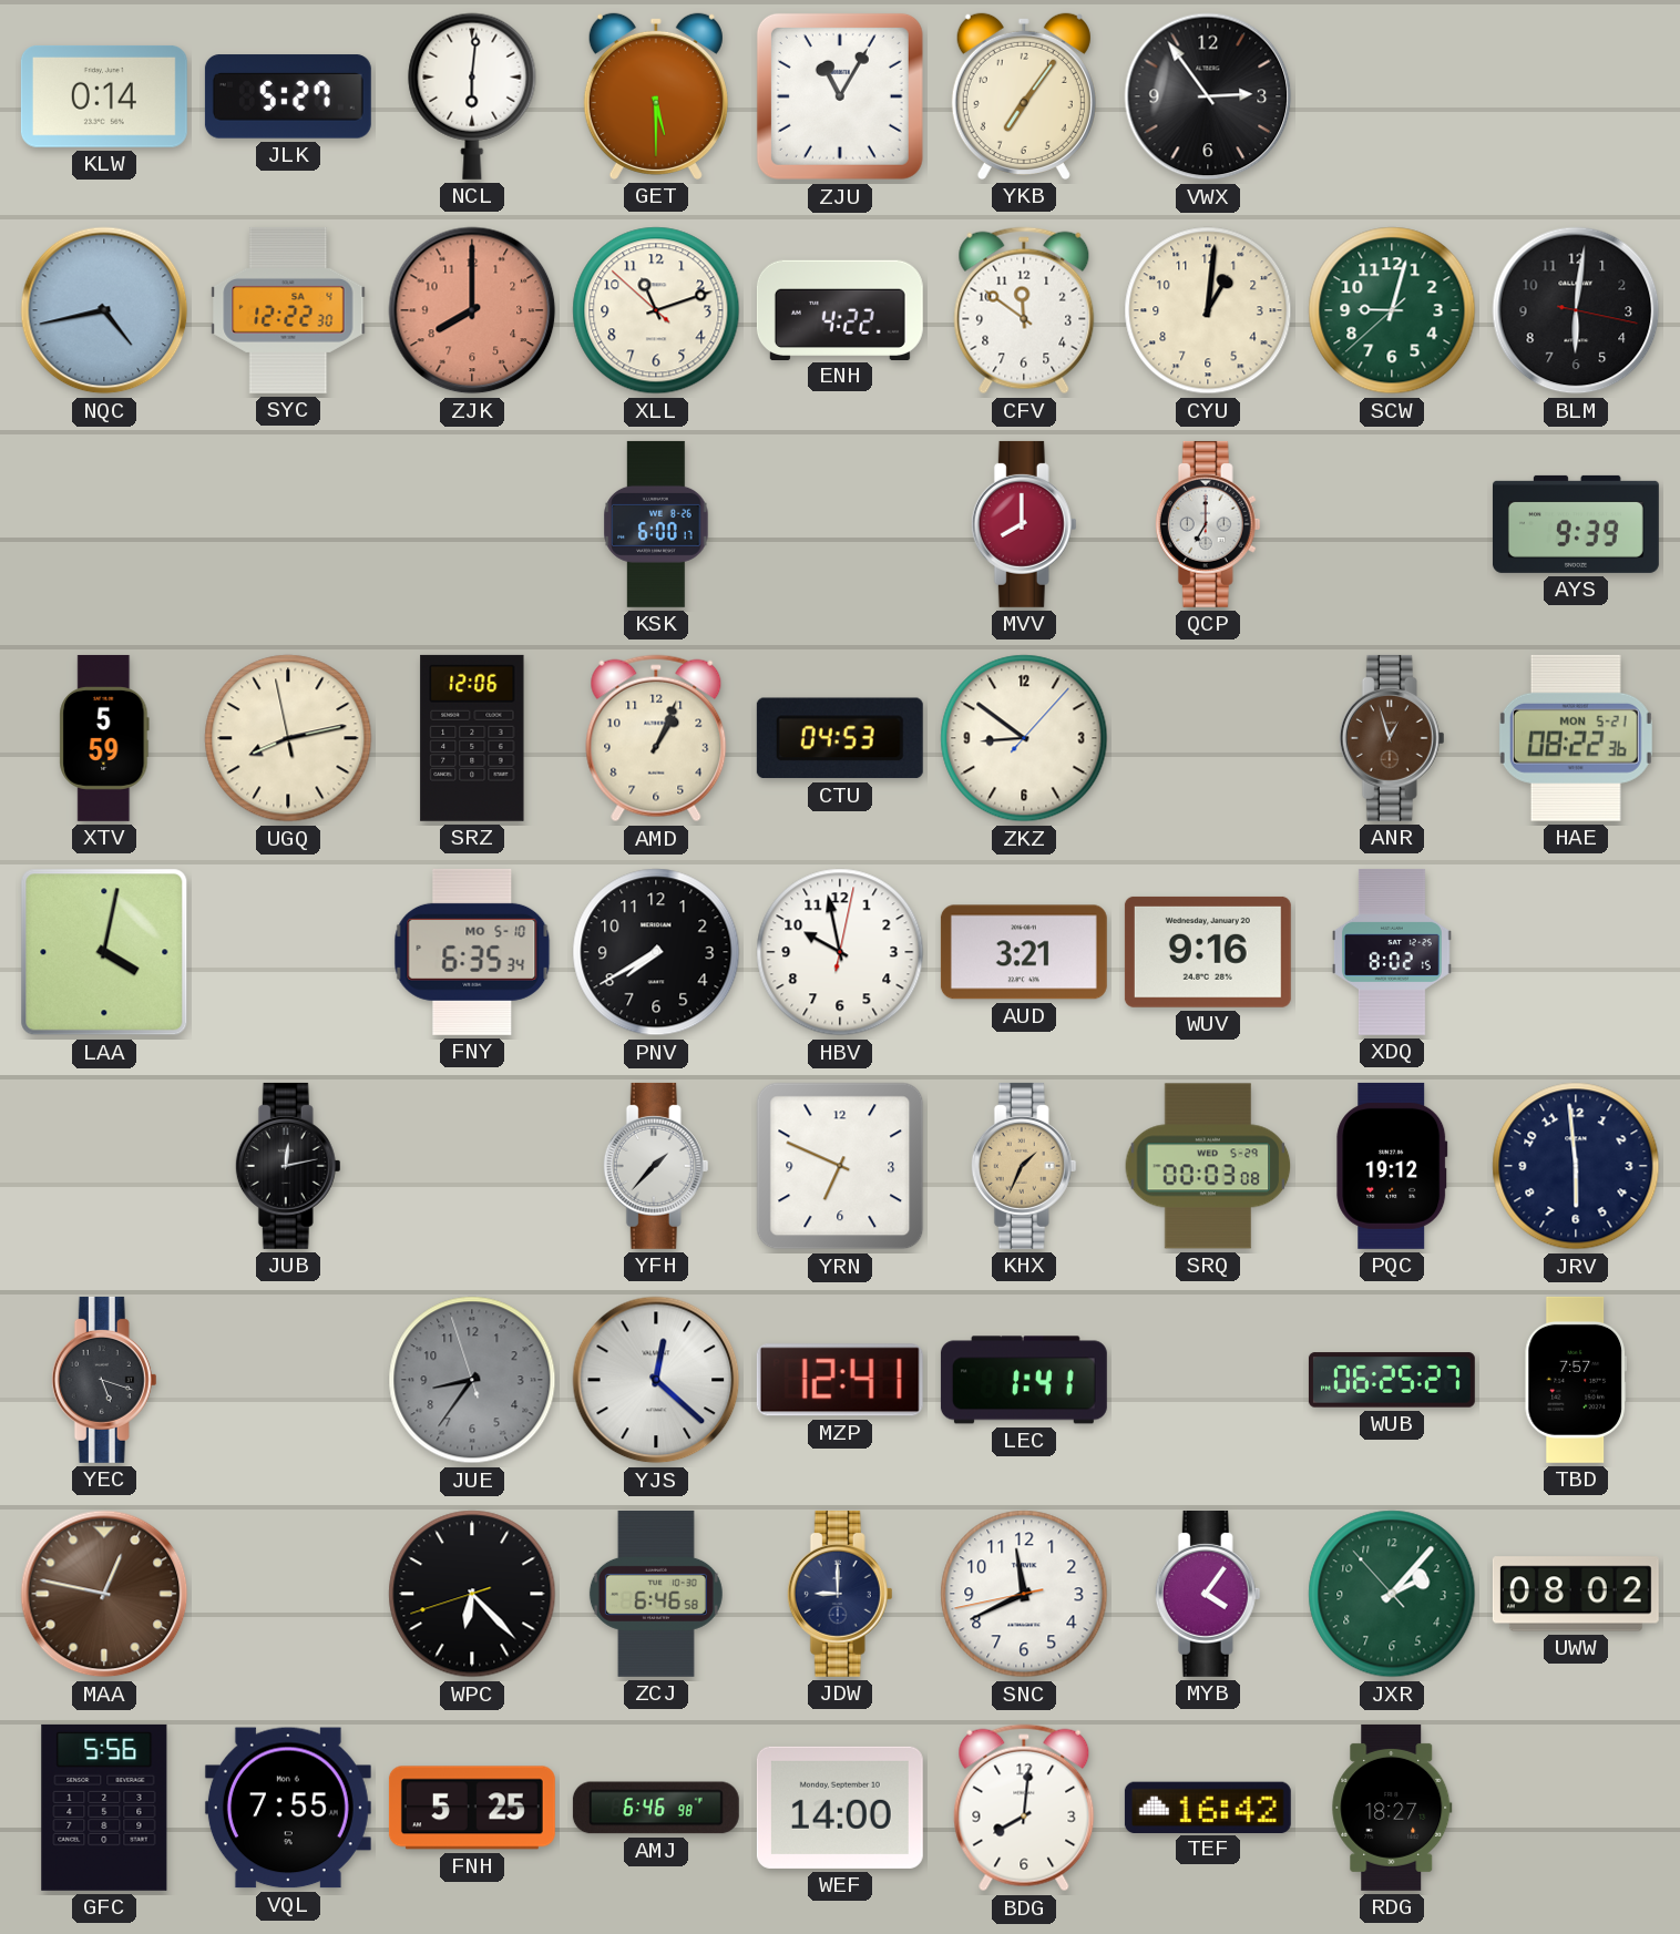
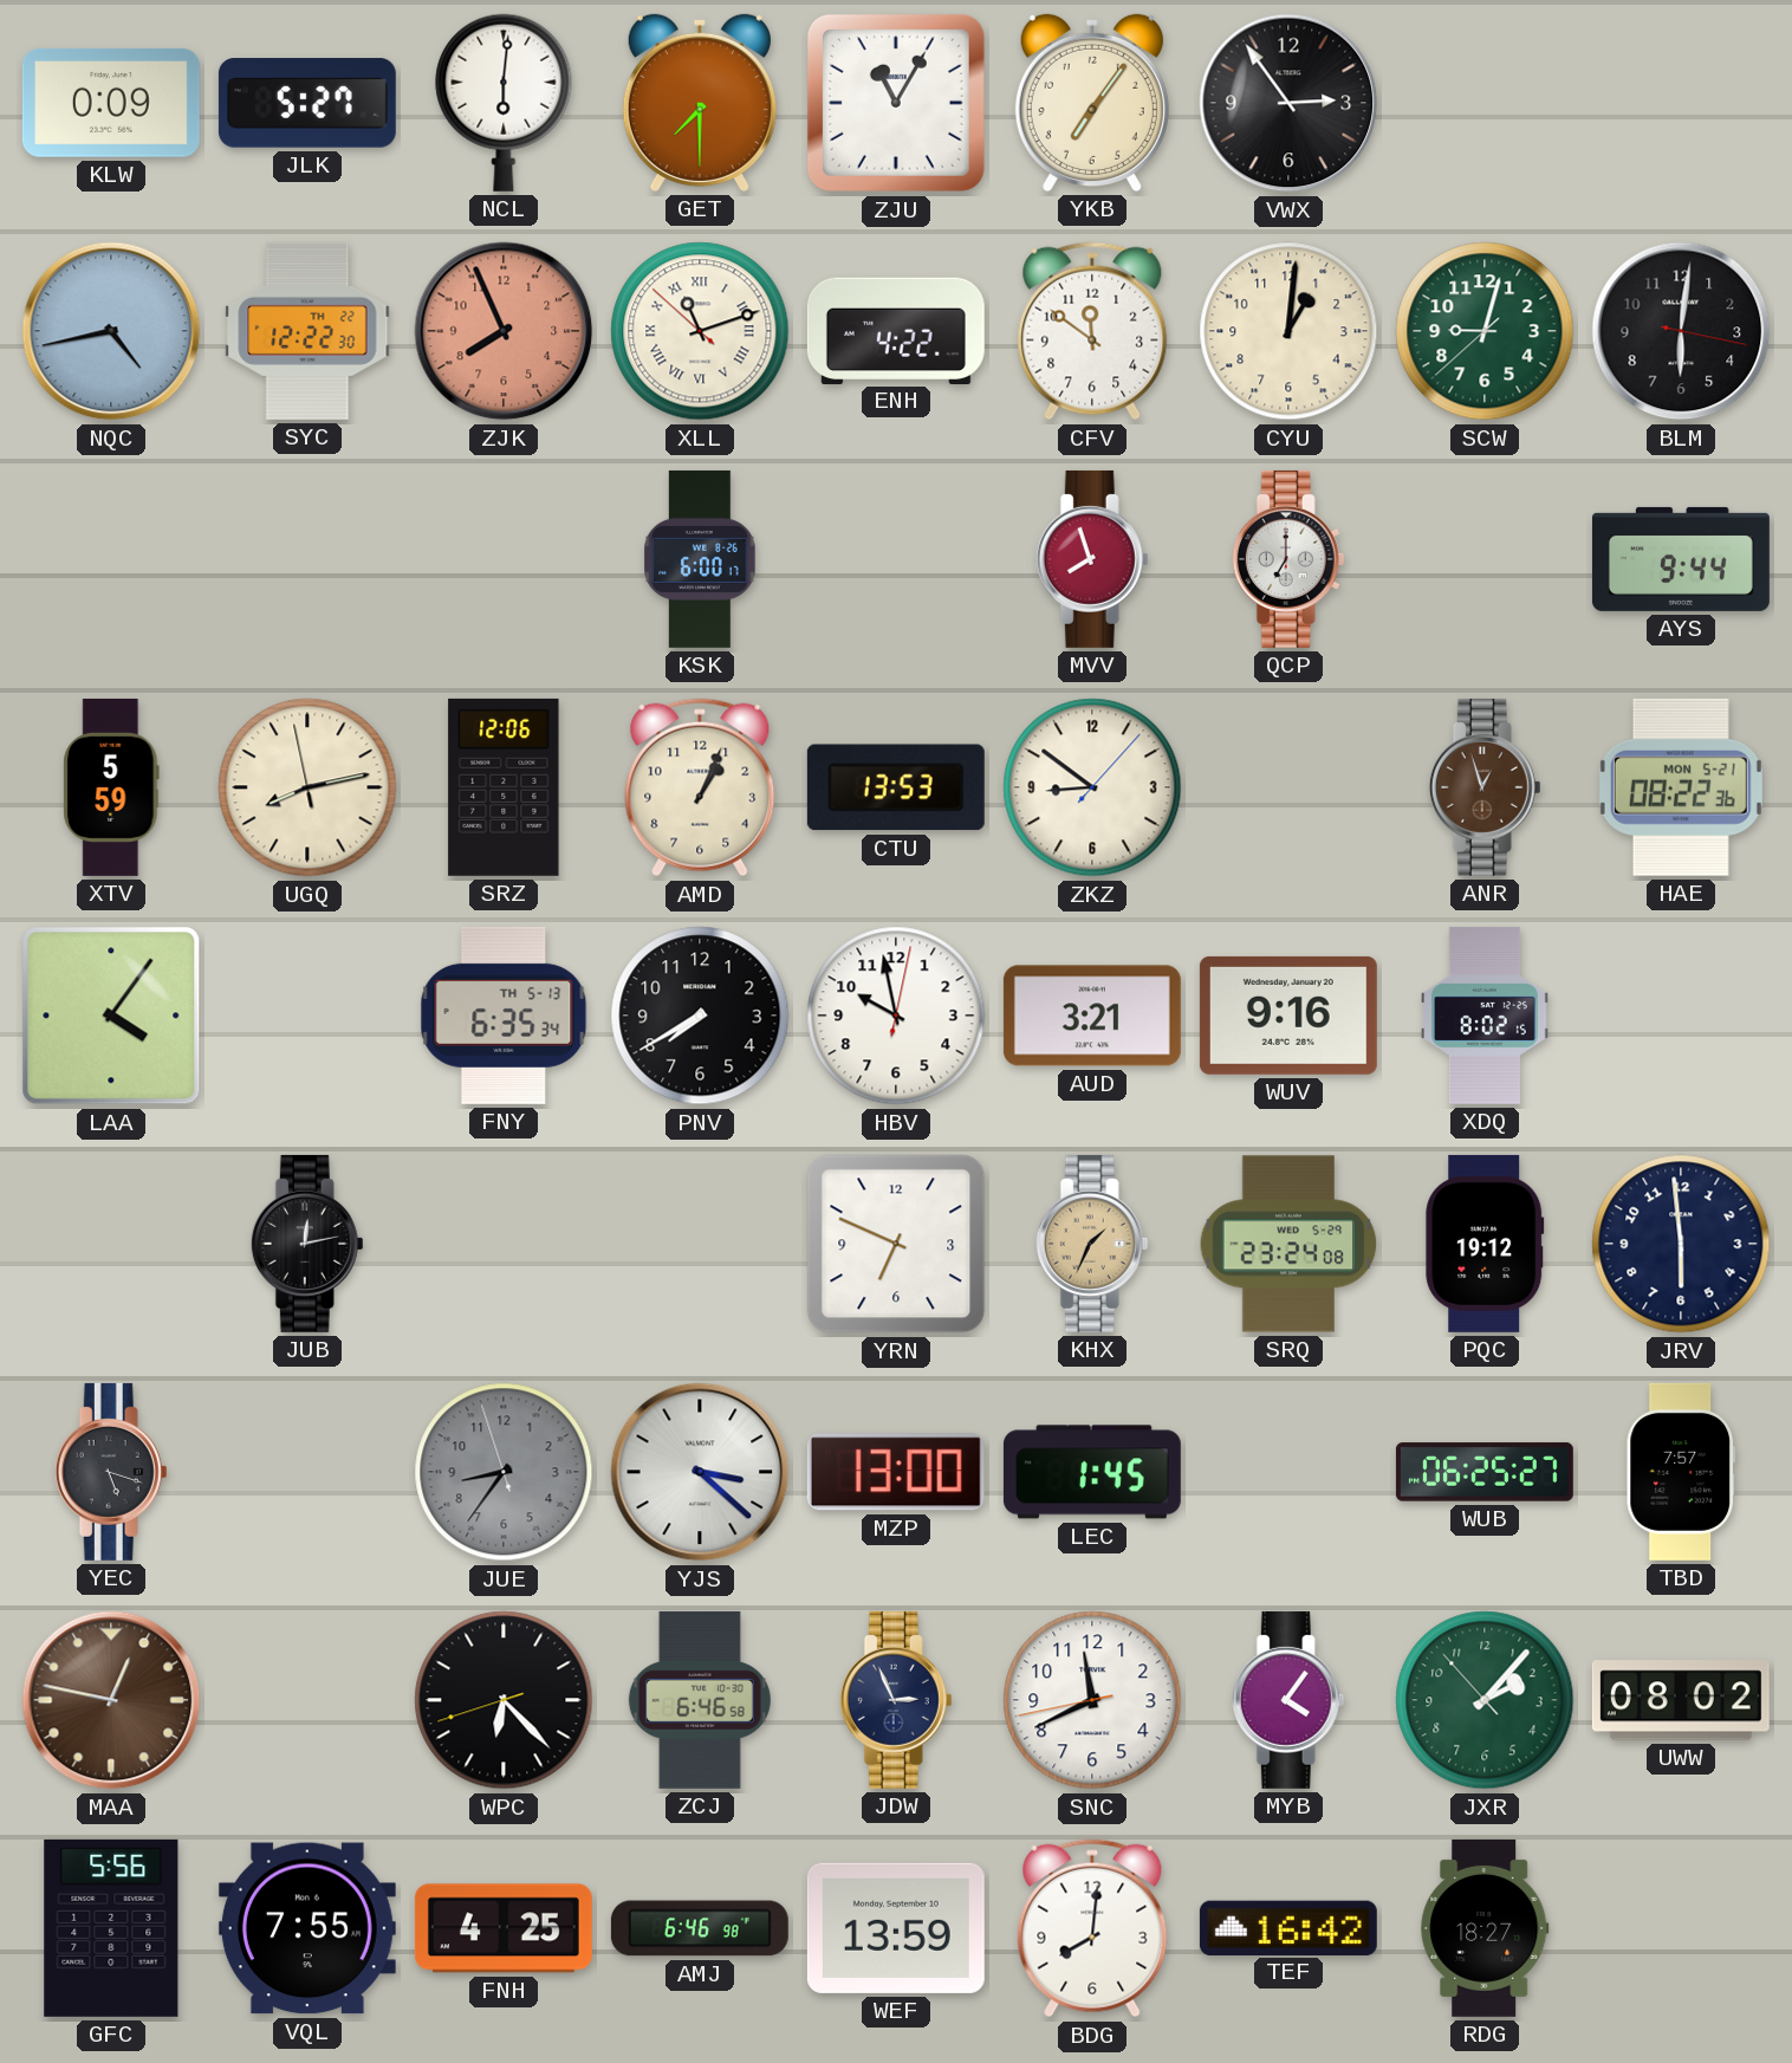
KLW: 0:14 -> 0:09 (111, 103)
GET: 5:30 -> 7:30 (700, 103)
SYC date: SA 4 -> TH 22 (307, 331)
ZJK: 8:00 -> 7:56 (504, 331)
XLL numerals: Arabic -> Roman (700, 331)
MVV: 8:00 -> 7:57 (1092, 559)
AYS: 9:39 -> 9:44 (1681, 559)
CTU: 04:53 -> 13:53 (896, 787)
LAA: 4:02 -> 4:06 (111, 1016)
FNY date: MO 5-10 -> TH 5-13 (504, 1016)
YFH: 1:37 -> none (656, 1166)
SRQ: 00:03 -> 23:24 (1288, 1244)
YJS: 12:22 -> 3:22 (700, 1472)
MZP: 12:41 -> 13:00 (896, 1472)
LEC: 1:41 -> 1:45 (1092, 1472)
JDW: 9:00 -> 2:56 (896, 1700)
FNH: 5:25 -> 4:25 (504, 1928)
WEF: 14:00 -> 13:59 (896, 1928)
